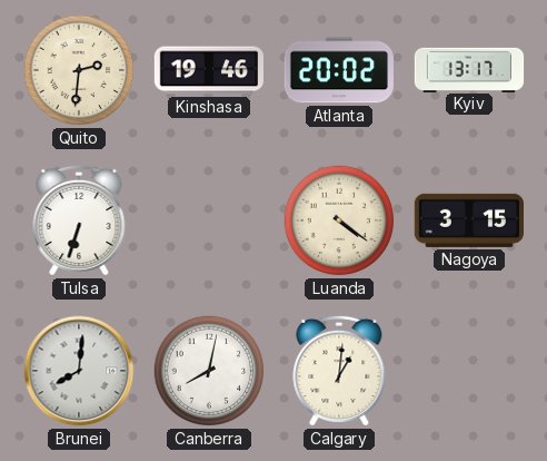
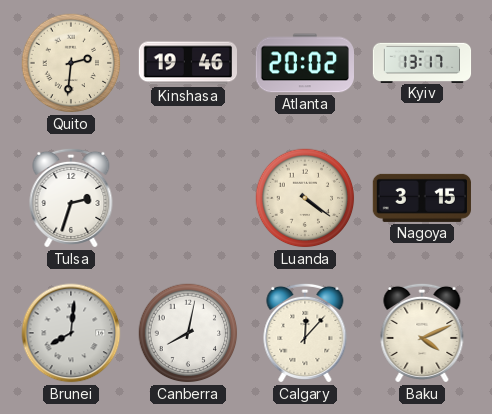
Tulsa: 6:33 -> 2:33 (71, 198)
Calgary: 1:01 -> 12:07 (305, 333)
Baku: none -> 4:11 (422, 333)
